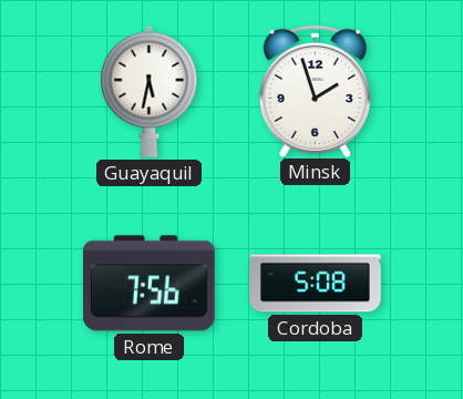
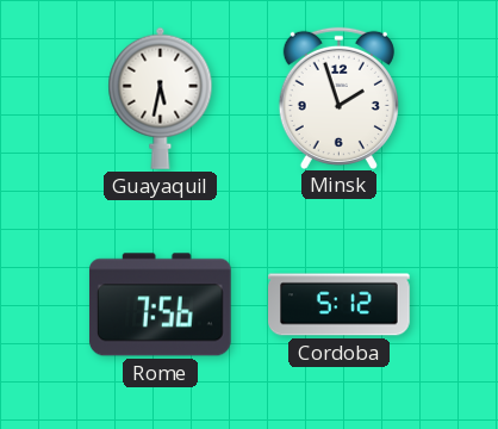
Cordoba: 5:08 -> 5:12 (340, 305)
